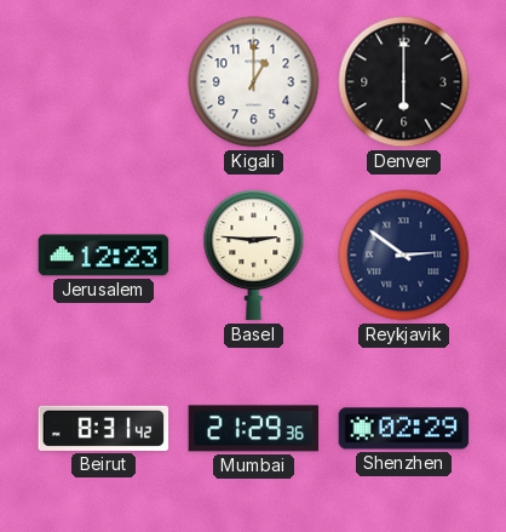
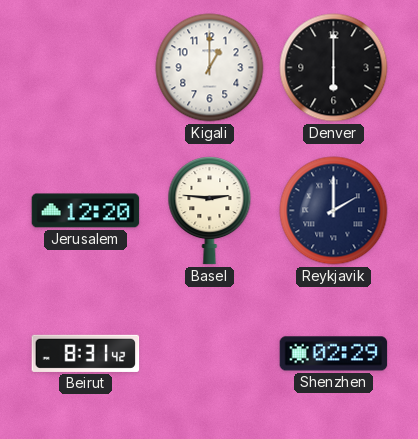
Jerusalem: 12:23 -> 12:20 (86, 211)
Reykjavik: 2:51 -> 2:00 (334, 211)
Mumbai: 21:29 -> none (254, 429)
